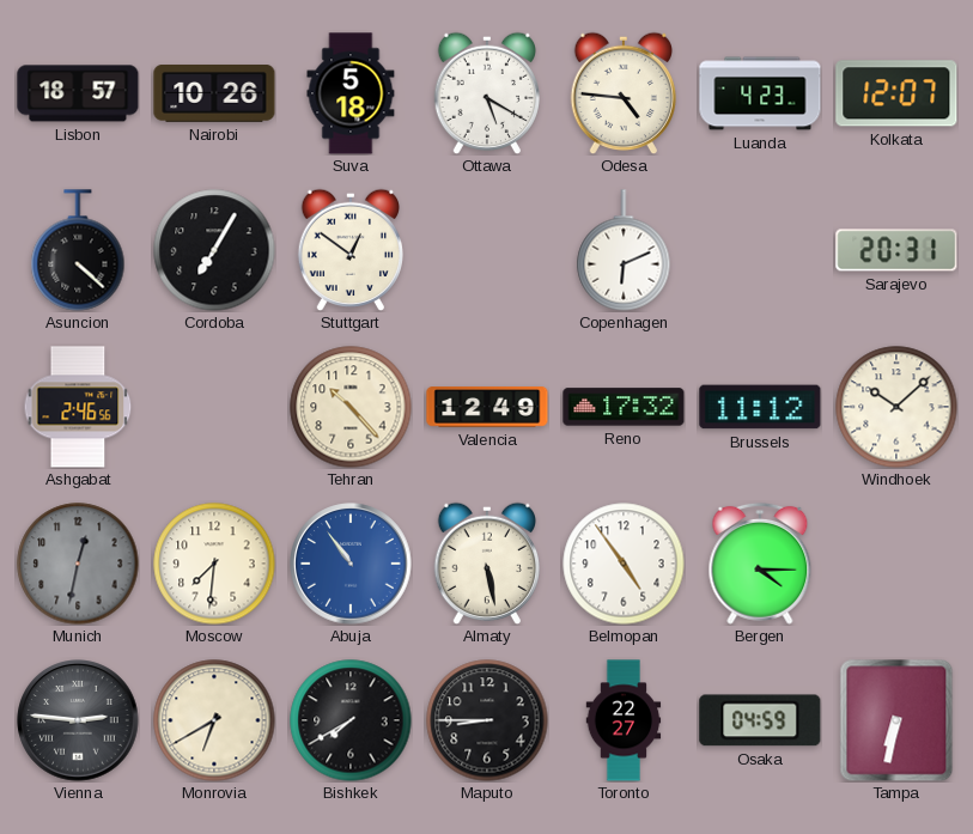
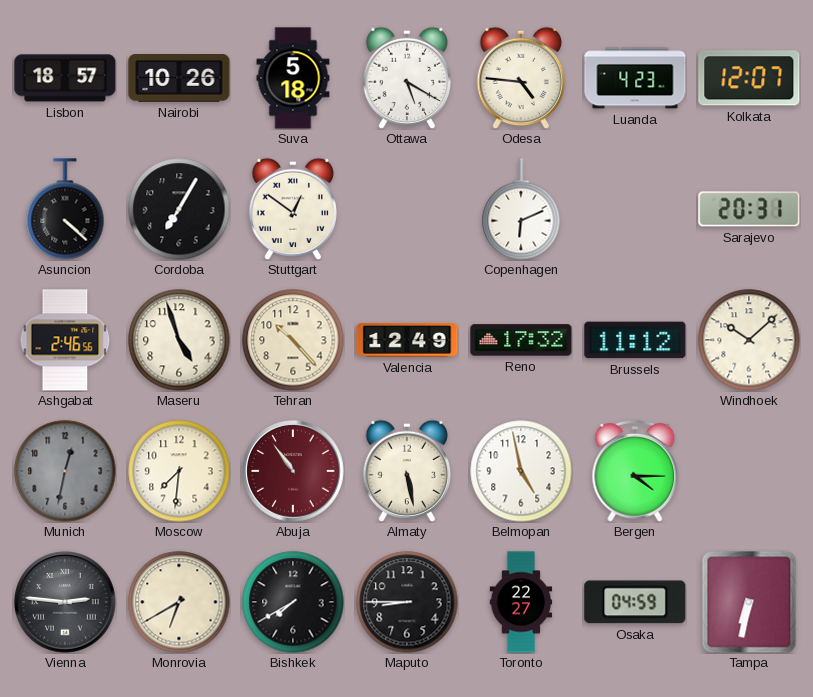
Maseru: none -> 4:57 (179, 340)
Abuja dial: blue -> burgundy (293, 471)
Belmopan: 4:54 -> 4:58 (521, 471)
